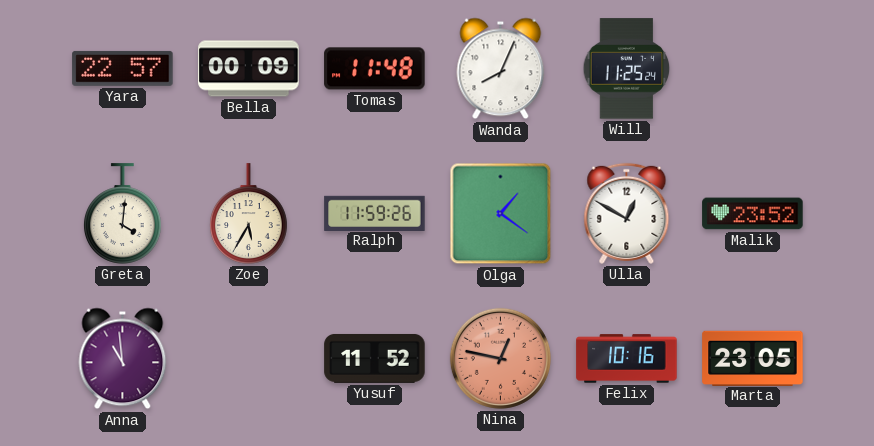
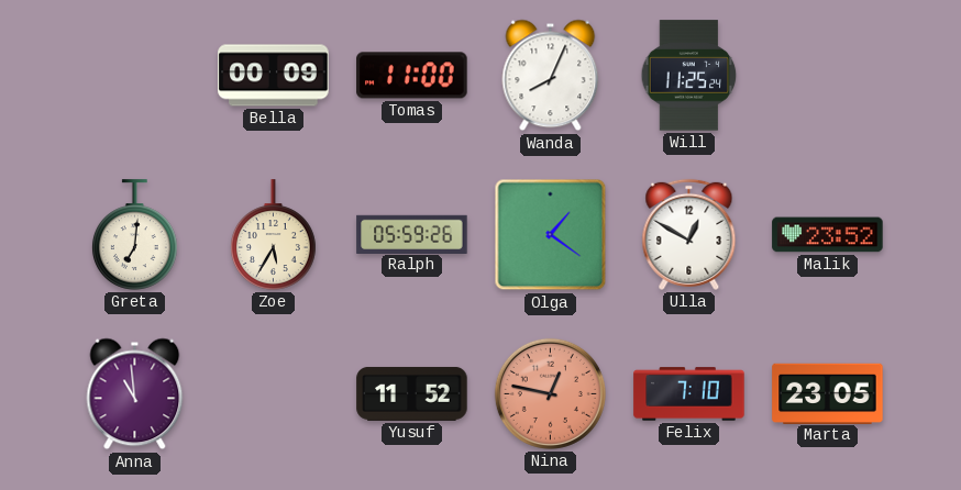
Yara: 22:57 -> none (123, 68)
Tomas: 11:48 -> 11:00 (412, 76)
Greta: 4:01 -> 7:01 (134, 235)
Ralph: 11:59 -> 05:59 (412, 234)
Felix: 10:16 -> 7:10 (689, 394)
